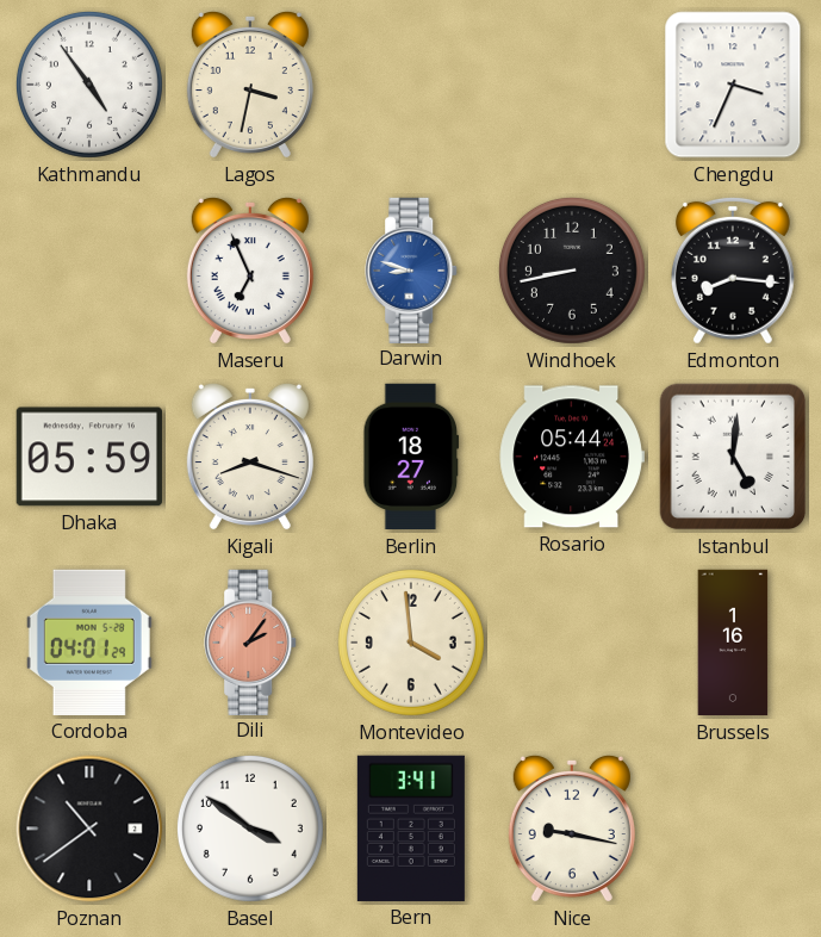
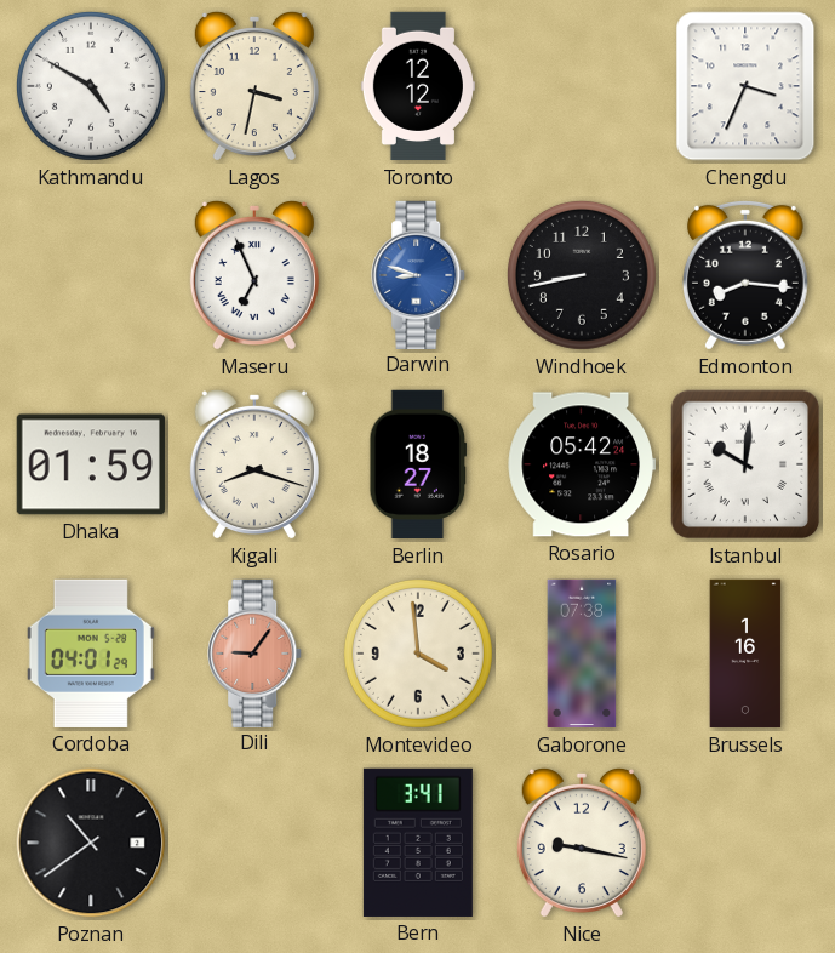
Kathmandu: 4:54 -> 4:50 (91, 86)
Toronto: none -> 12:12 (418, 86)
Dhaka: 05:59 -> 01:59 (90, 464)
Rosario: 05:44 -> 05:42 (582, 464)
Istanbul: 5:01 -> 10:01 (745, 464)
Dili: 2:06 -> 9:06 (256, 652)
Gaborone: none -> 07:38 (582, 654)
Basel: 3:51 -> none (250, 829)
